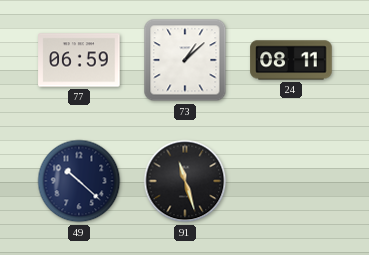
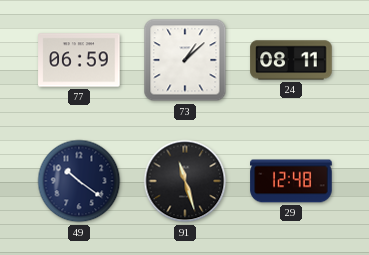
49: 10:22 -> 10:21 (79, 181)
29: none -> 12:48 (291, 181)
